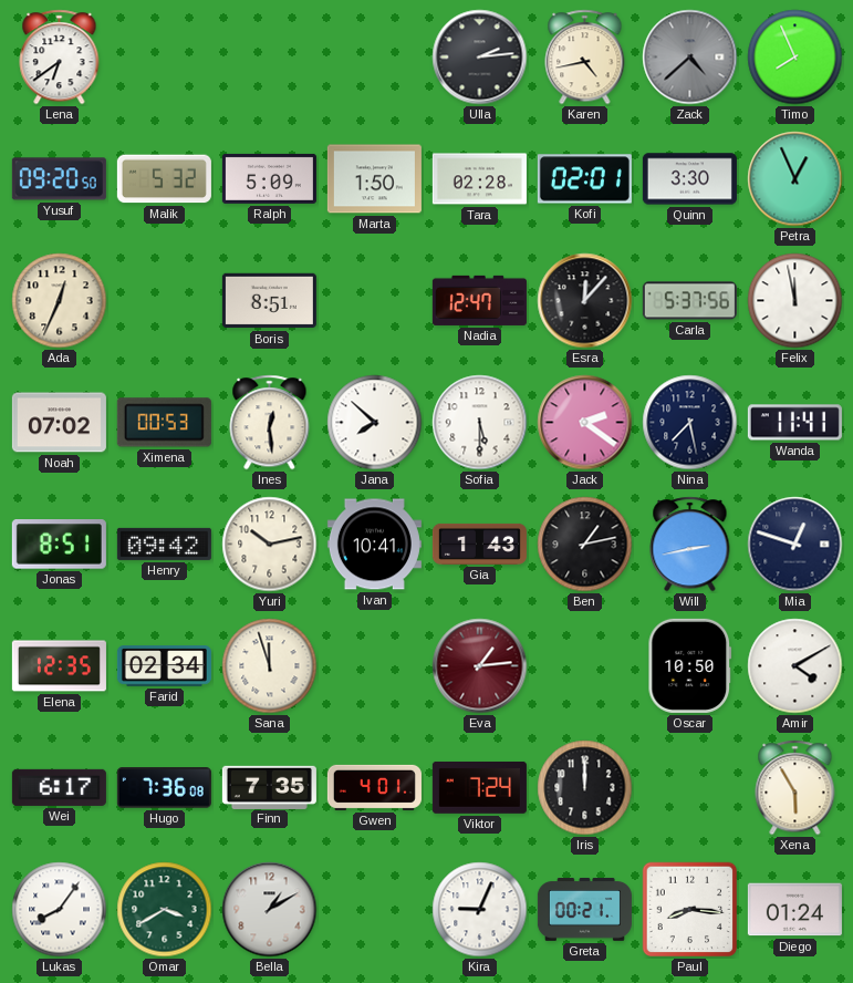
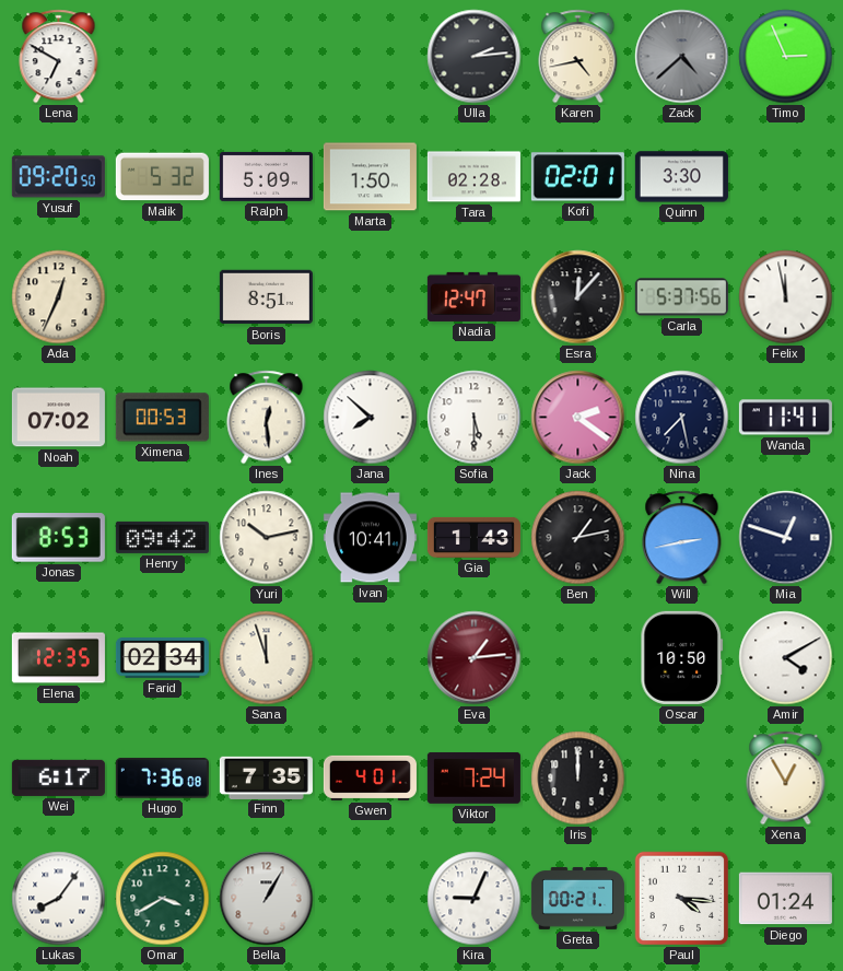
Lena: 6:39 -> 6:50 (59, 57)
Timo: 7:56 -> 2:56 (786, 57)
Petra: 12:56 -> none (795, 179)
Jonas: 8:51 -> 8:53 (58, 538)
Xena: 5:55 -> 12:55 (786, 779)
Bella: 1:10 -> 1:05 (267, 899)
Paul: 8:16 -> 4:16 (682, 899)
